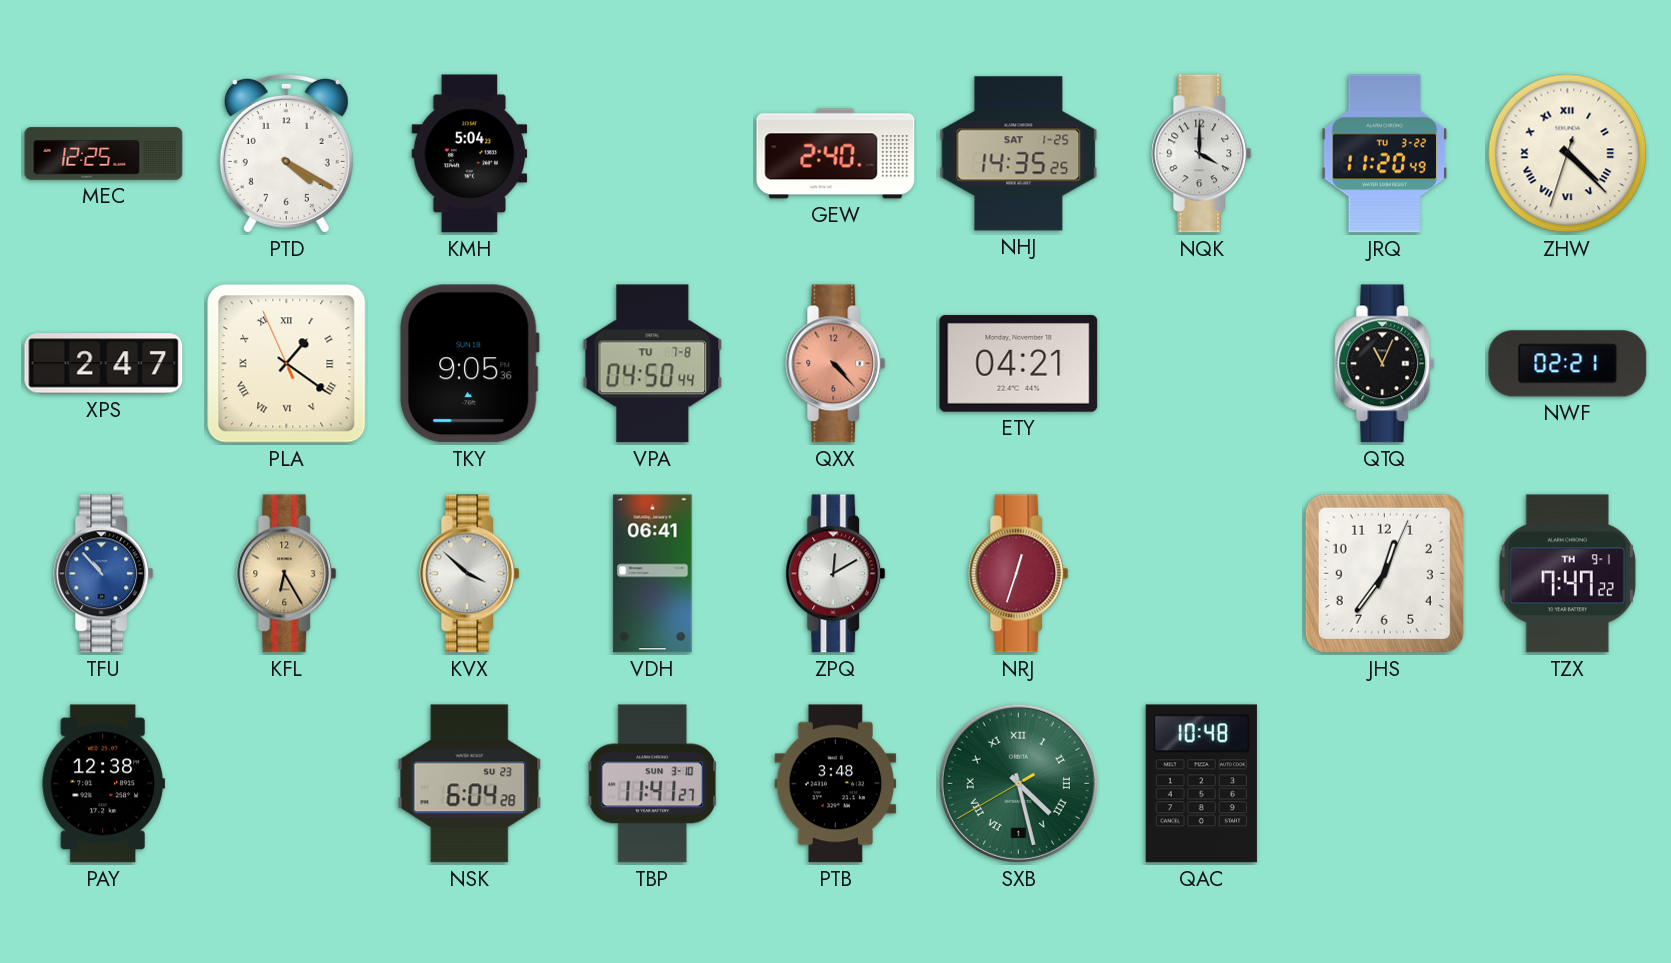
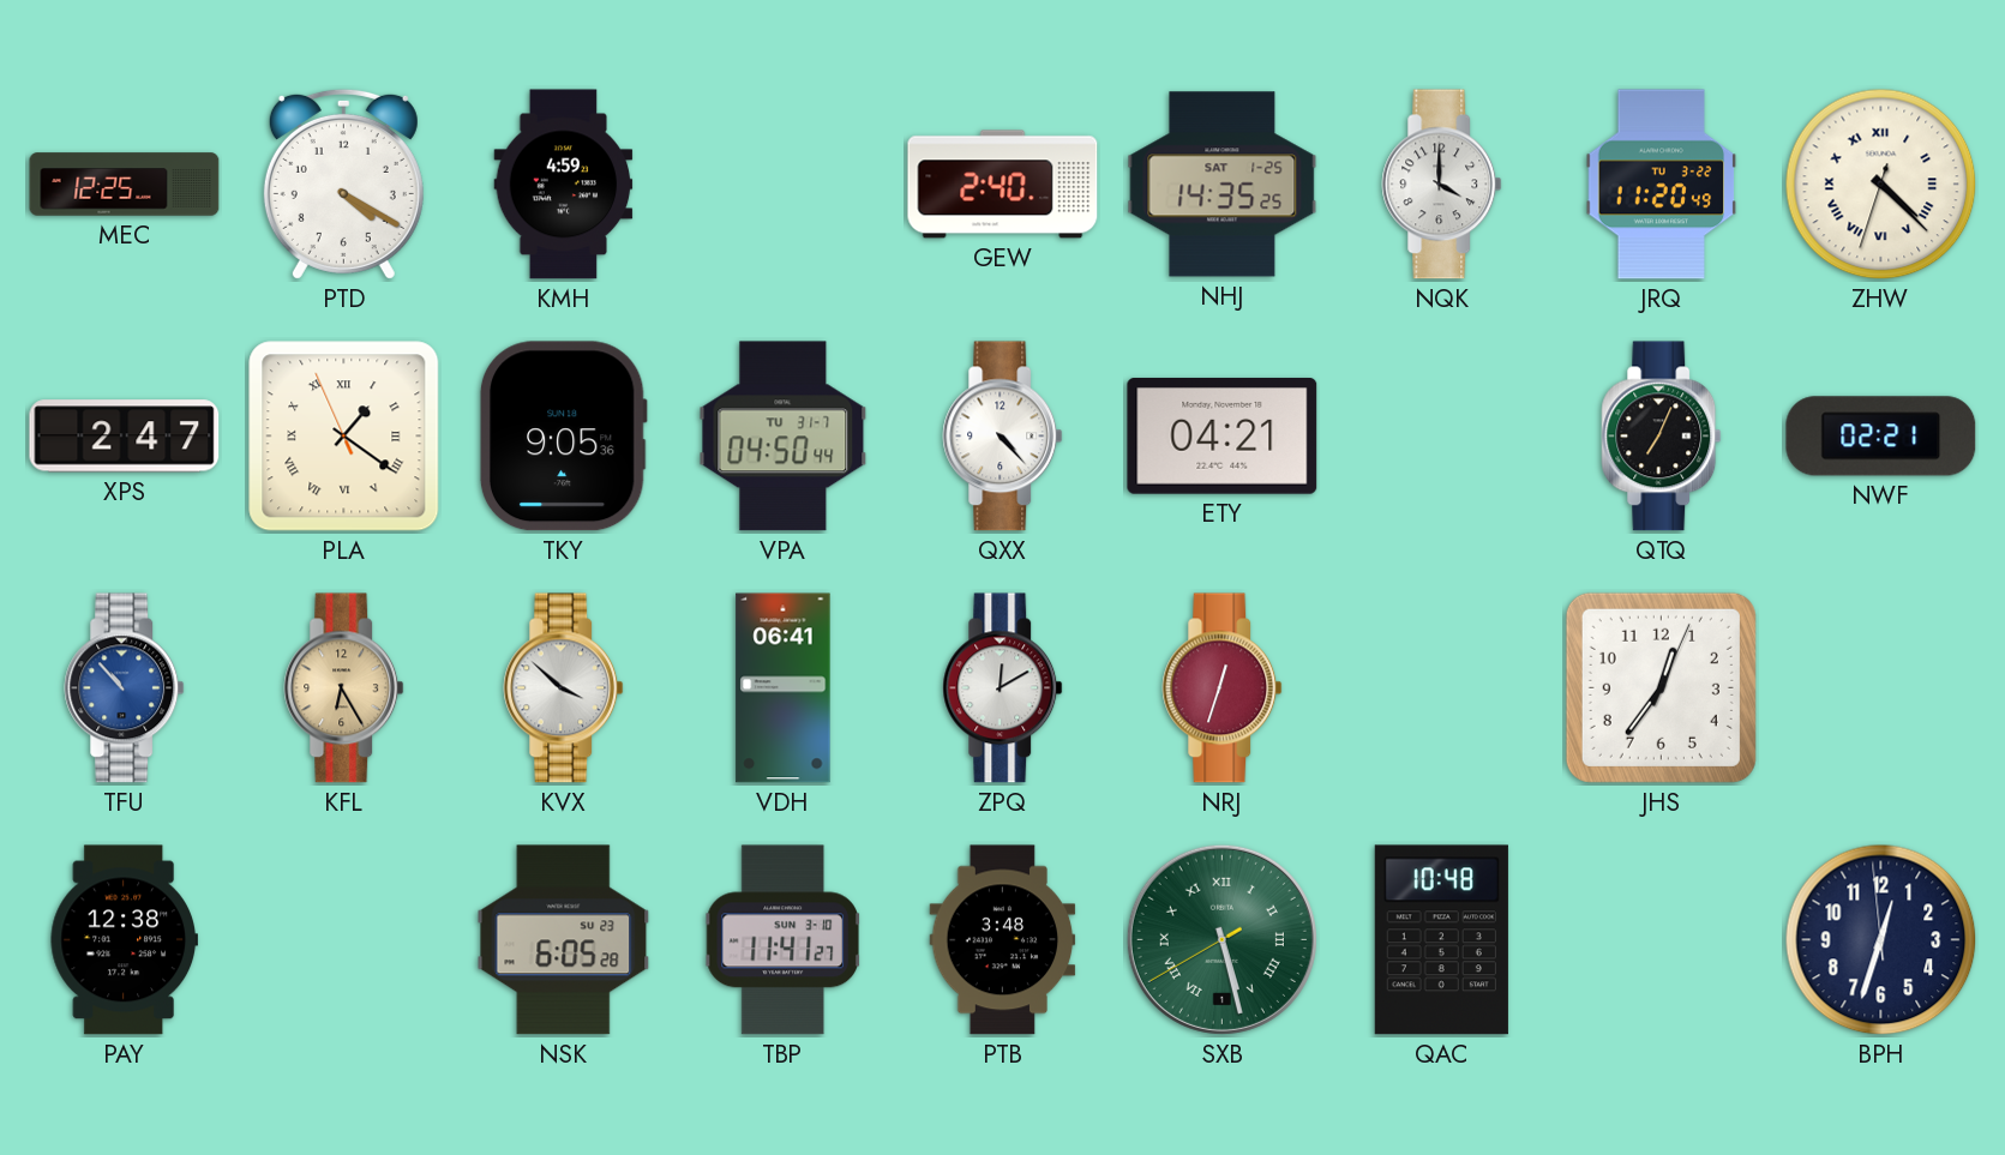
KMH: 5:04 -> 4:59 (564, 185)
VPA date: TU 7-8 -> TU 31-7 (784, 437)
QXX dial: salmon -> white (1003, 437)
QTQ: 11:04 -> 7:04 (1662, 437)
TZX: 7:47 -> none (1567, 574)
NSK: 6:04 -> 6:05 (564, 940)
SXB: 4:27 -> 5:27 (1221, 939)
BPH: none -> 12:32 (1881, 940)
